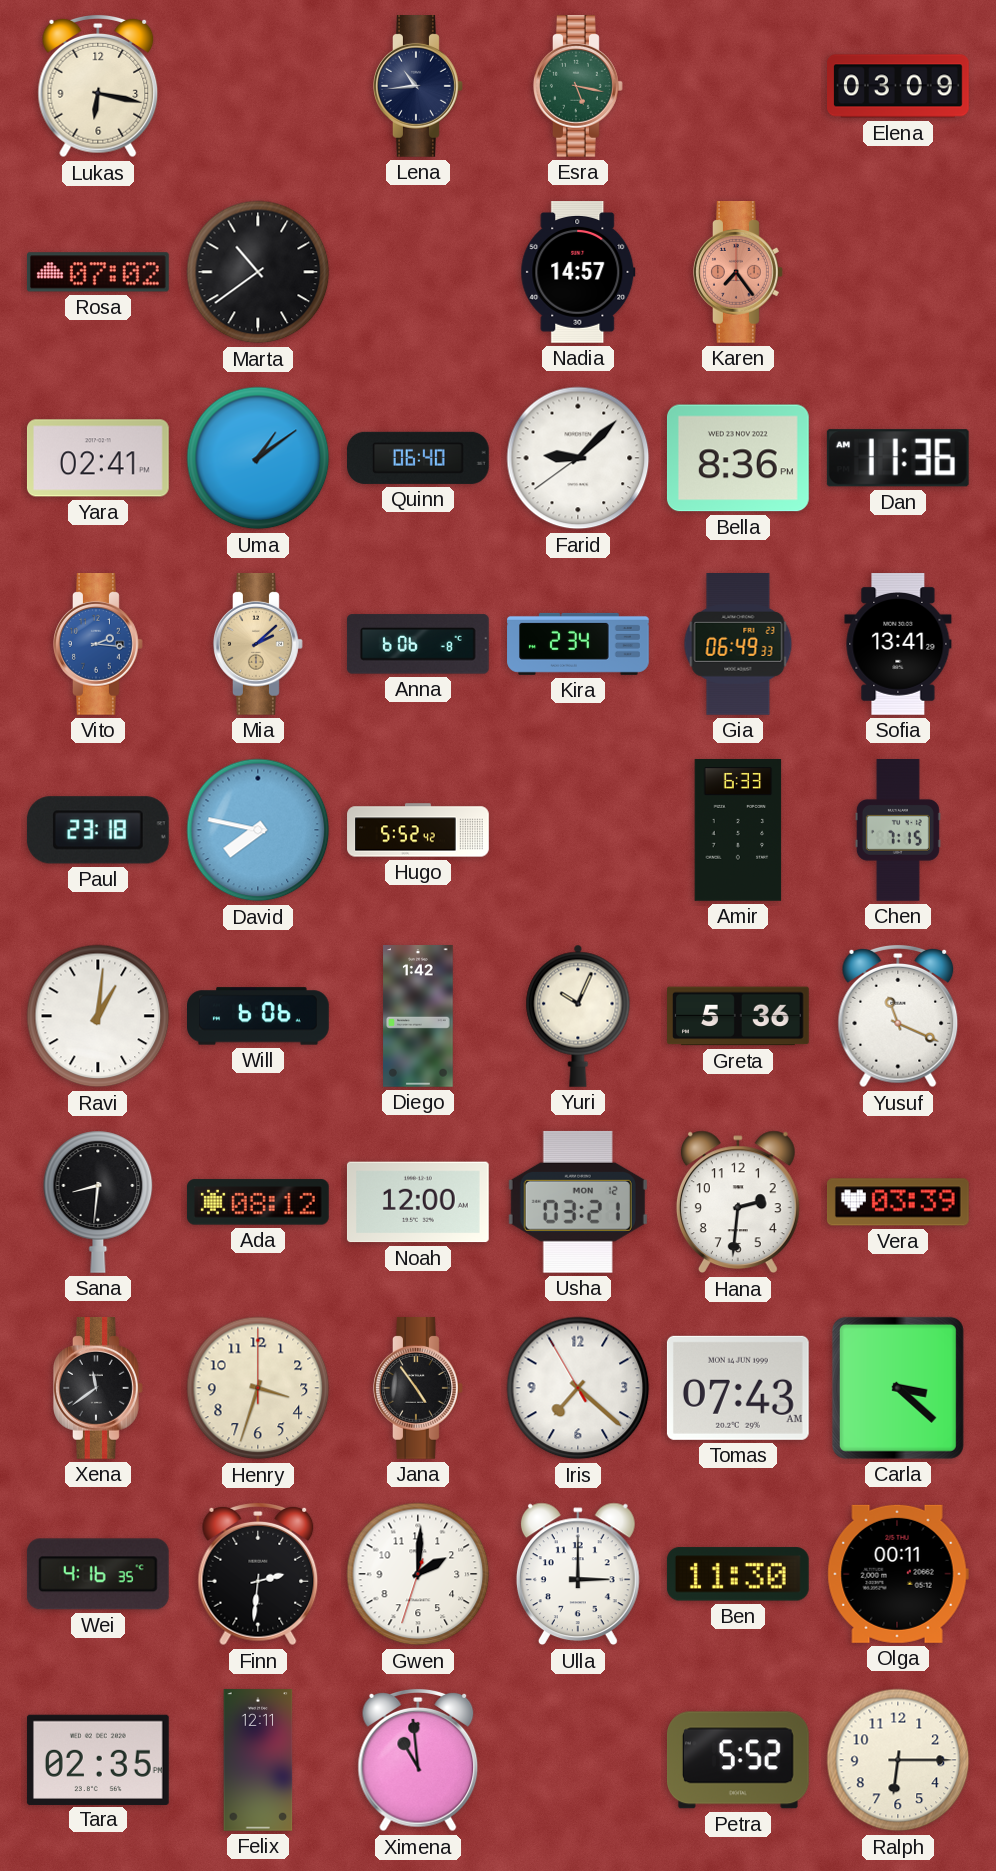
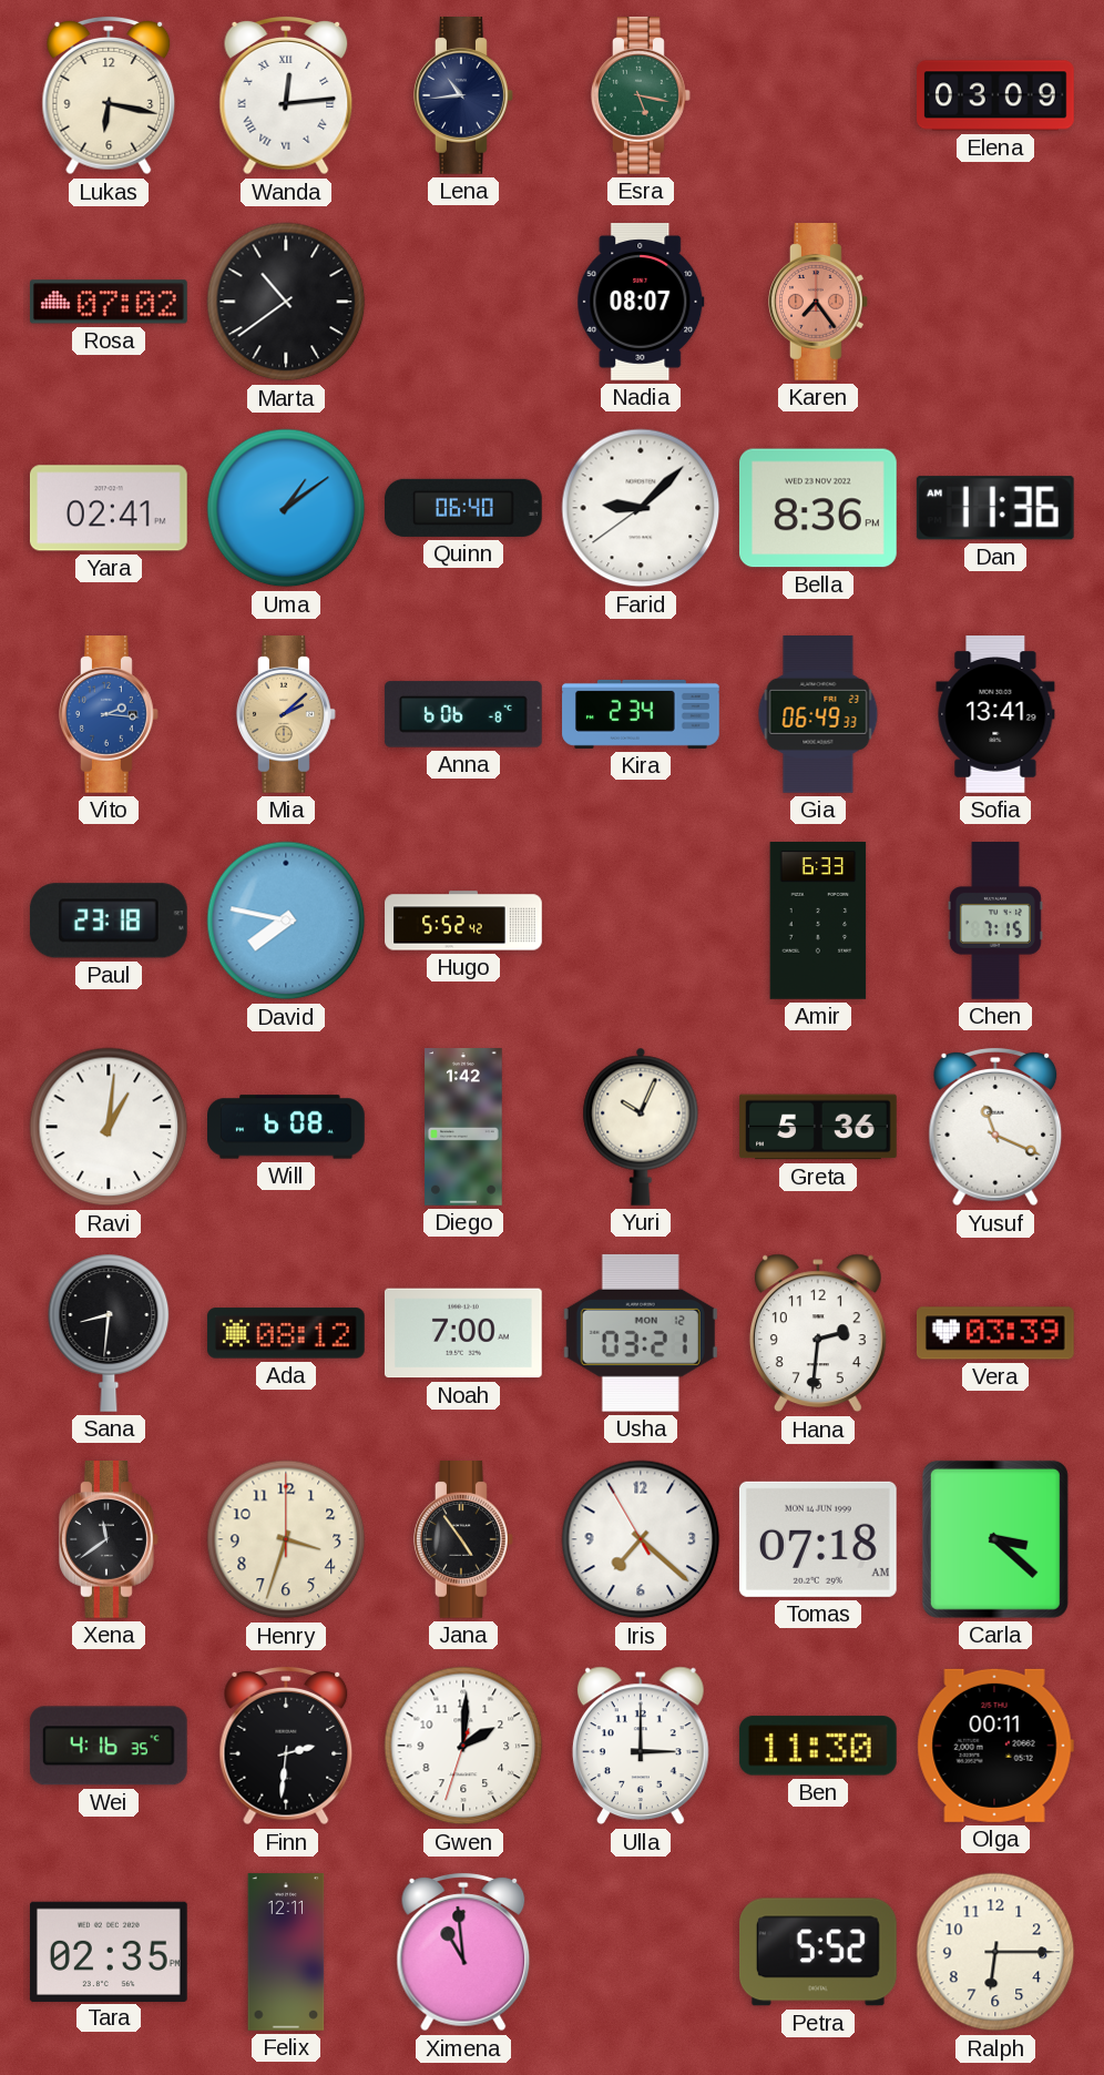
Wanda: none -> 12:14 (286, 95)
Nadia: 14:57 -> 08:07 (641, 303)
Will: 6:06 -> 6:08 (287, 1127)
Noah: 12:00 -> 7:00 (463, 1333)
Tomas: 07:43 -> 07:18 (818, 1539)
